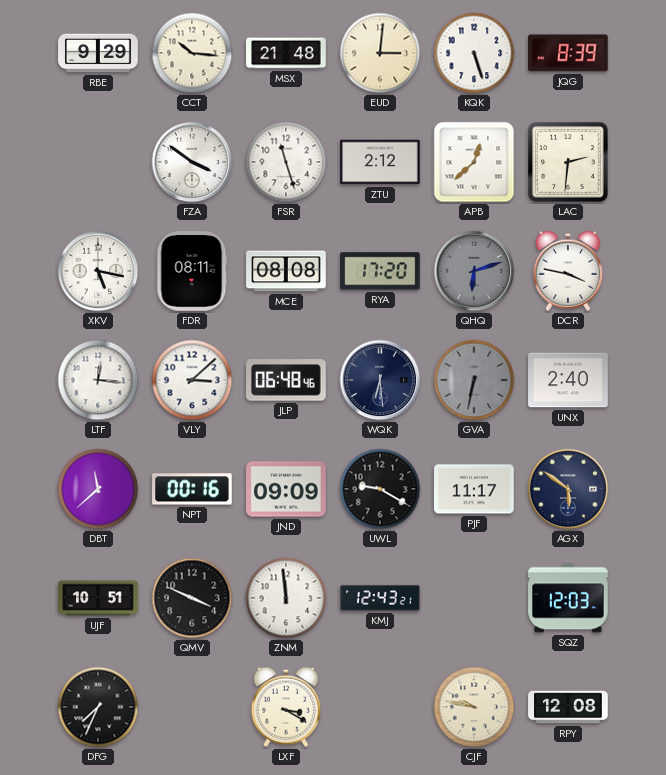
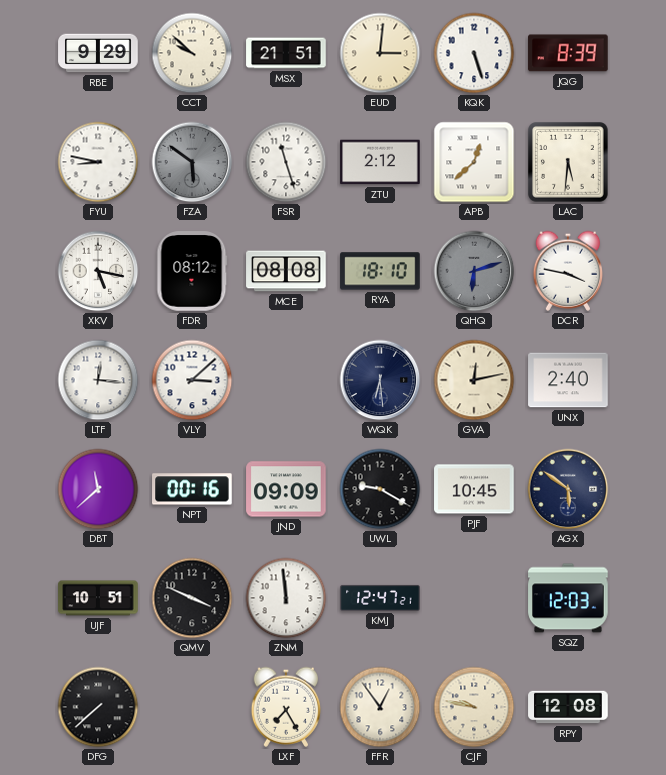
CCT: 10:16 -> 9:52 (192, 53)
MSX: 21:48 -> 21:51 (286, 53)
FYU: none -> 8:47 (98, 162)
FZA: 3:51 -> 5:51 (192, 162)
FZA dial: white -> grey (192, 162)
LAC: 2:31 -> 5:31 (569, 163)
FDR: 08:11 -> 08:12 (192, 271)
RYA: 17:20 -> 18:10 (380, 271)
JLP: 06:48 -> none (286, 380)
GVA: 6:32 -> 12:13 (474, 380)
GVA dial: grey -> cream (474, 380)
PJF: 11:17 -> 10:45 (474, 489)
KMJ: 12:43 -> 12:47 (380, 598)
DFG: 7:34 -> 7:38 (98, 707)
LXF: 3:20 -> 7:25 (286, 707)
FFR: none -> 12:54 (380, 707)
